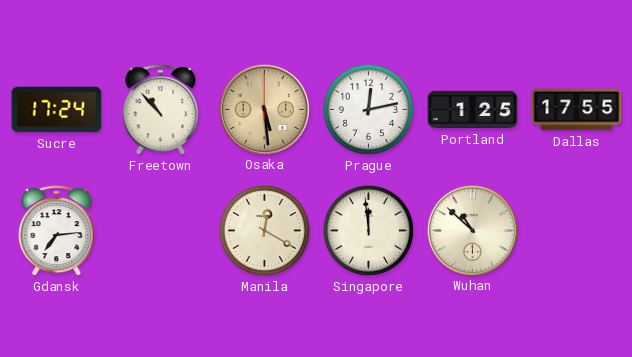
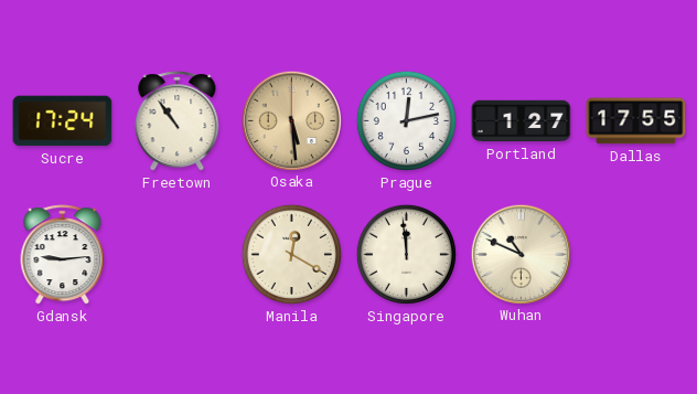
Freetown: 10:53 -> 10:54 (178, 121)
Portland: 1:25 -> 1:27 (522, 121)
Gdansk: 7:14 -> 9:14 (63, 255)
Wuhan: 10:52 -> 10:49 (521, 254)
